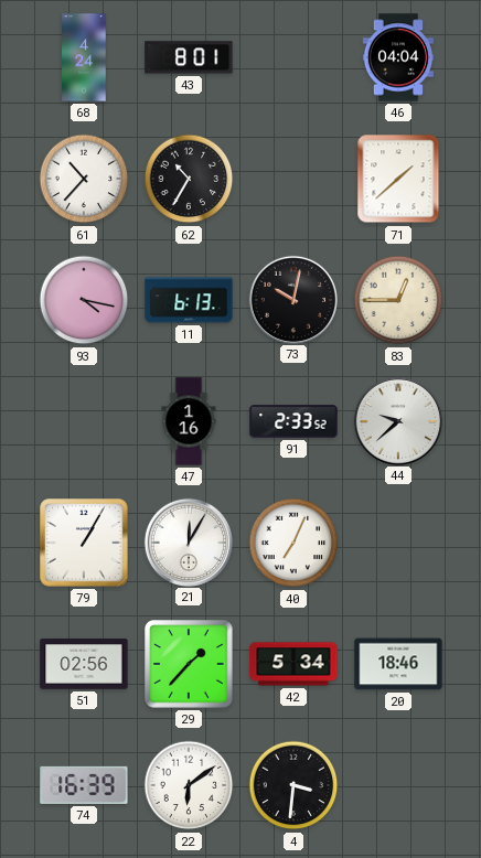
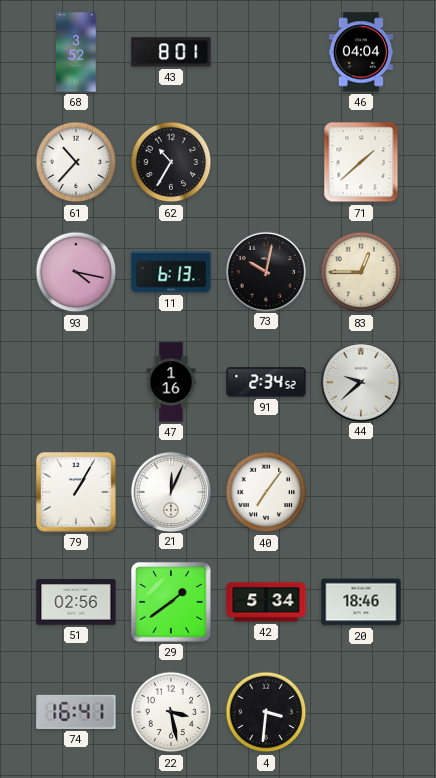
68: 4:24 -> 3:52 (76, 52)
91: 2:33 -> 2:34 (266, 382)
21: 12:05 -> 12:04 (170, 491)
40: 7:04 -> 7:06 (266, 492)
29: 1:37 -> 1:39 (171, 602)
74: 16:39 -> 16:41 (76, 712)
22: 6:09 -> 3:28 (171, 712)
